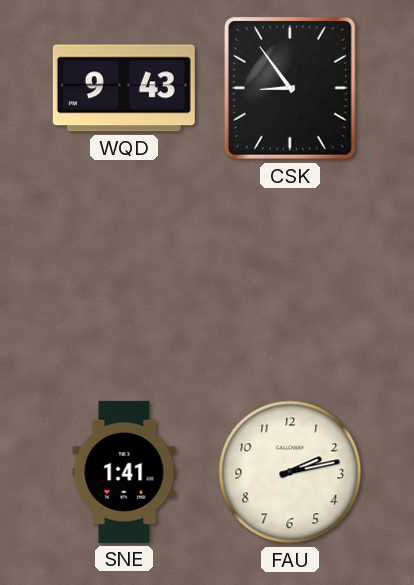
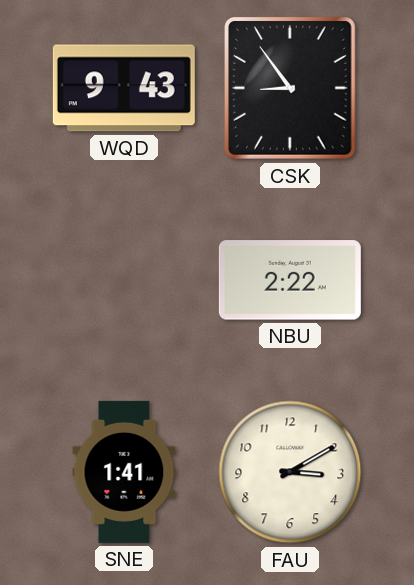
NBU: none -> 2:22 (290, 280)
FAU: 2:13 -> 3:10 (290, 472)
